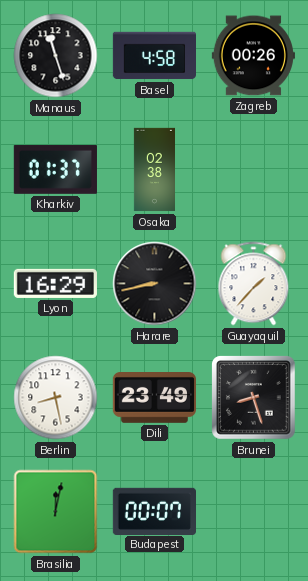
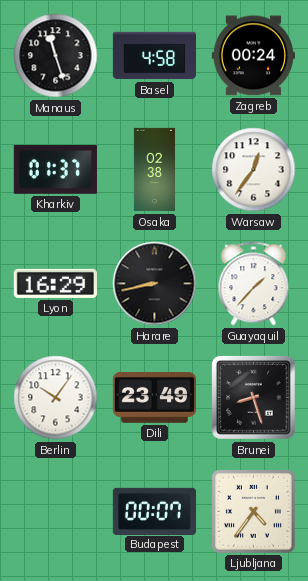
Zagreb: 00:26 -> 00:24 (253, 56)
Warsaw: none -> 12:36 (254, 170)
Berlin: 8:28 -> 10:06 (56, 398)
Brasilia: 12:02 -> none (56, 512)
Ljubljana: none -> 4:36 (253, 511)
